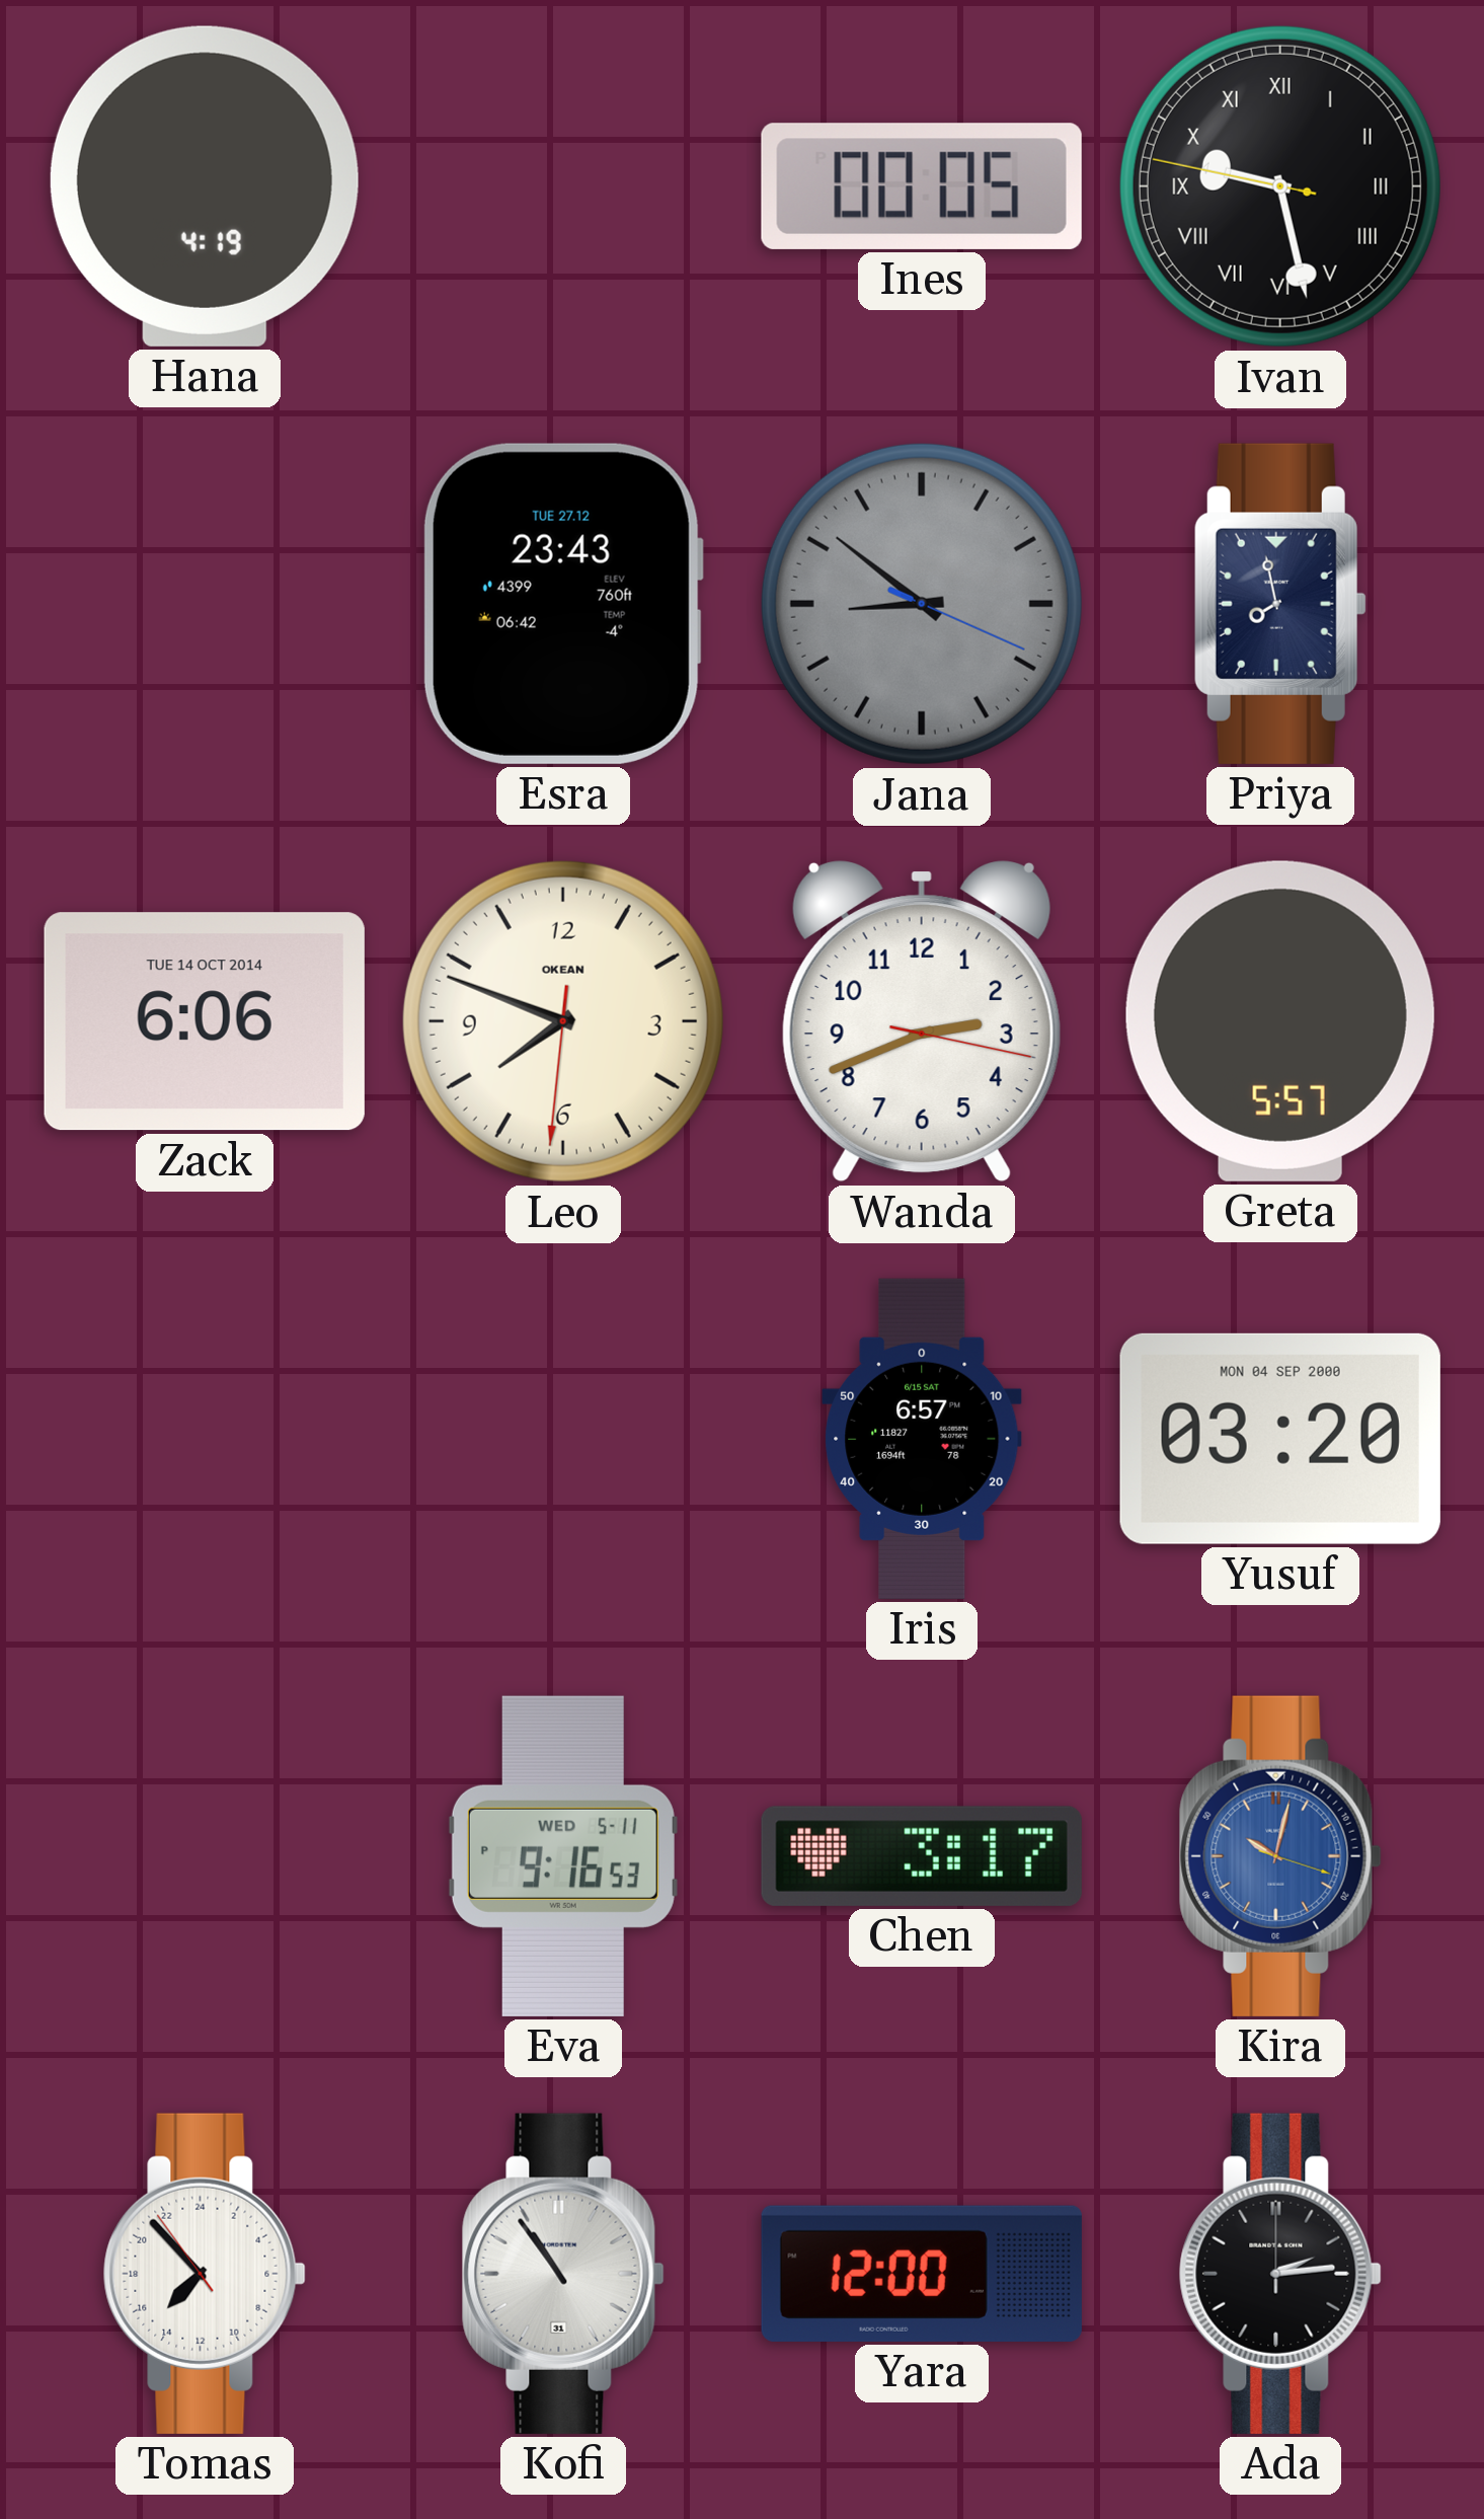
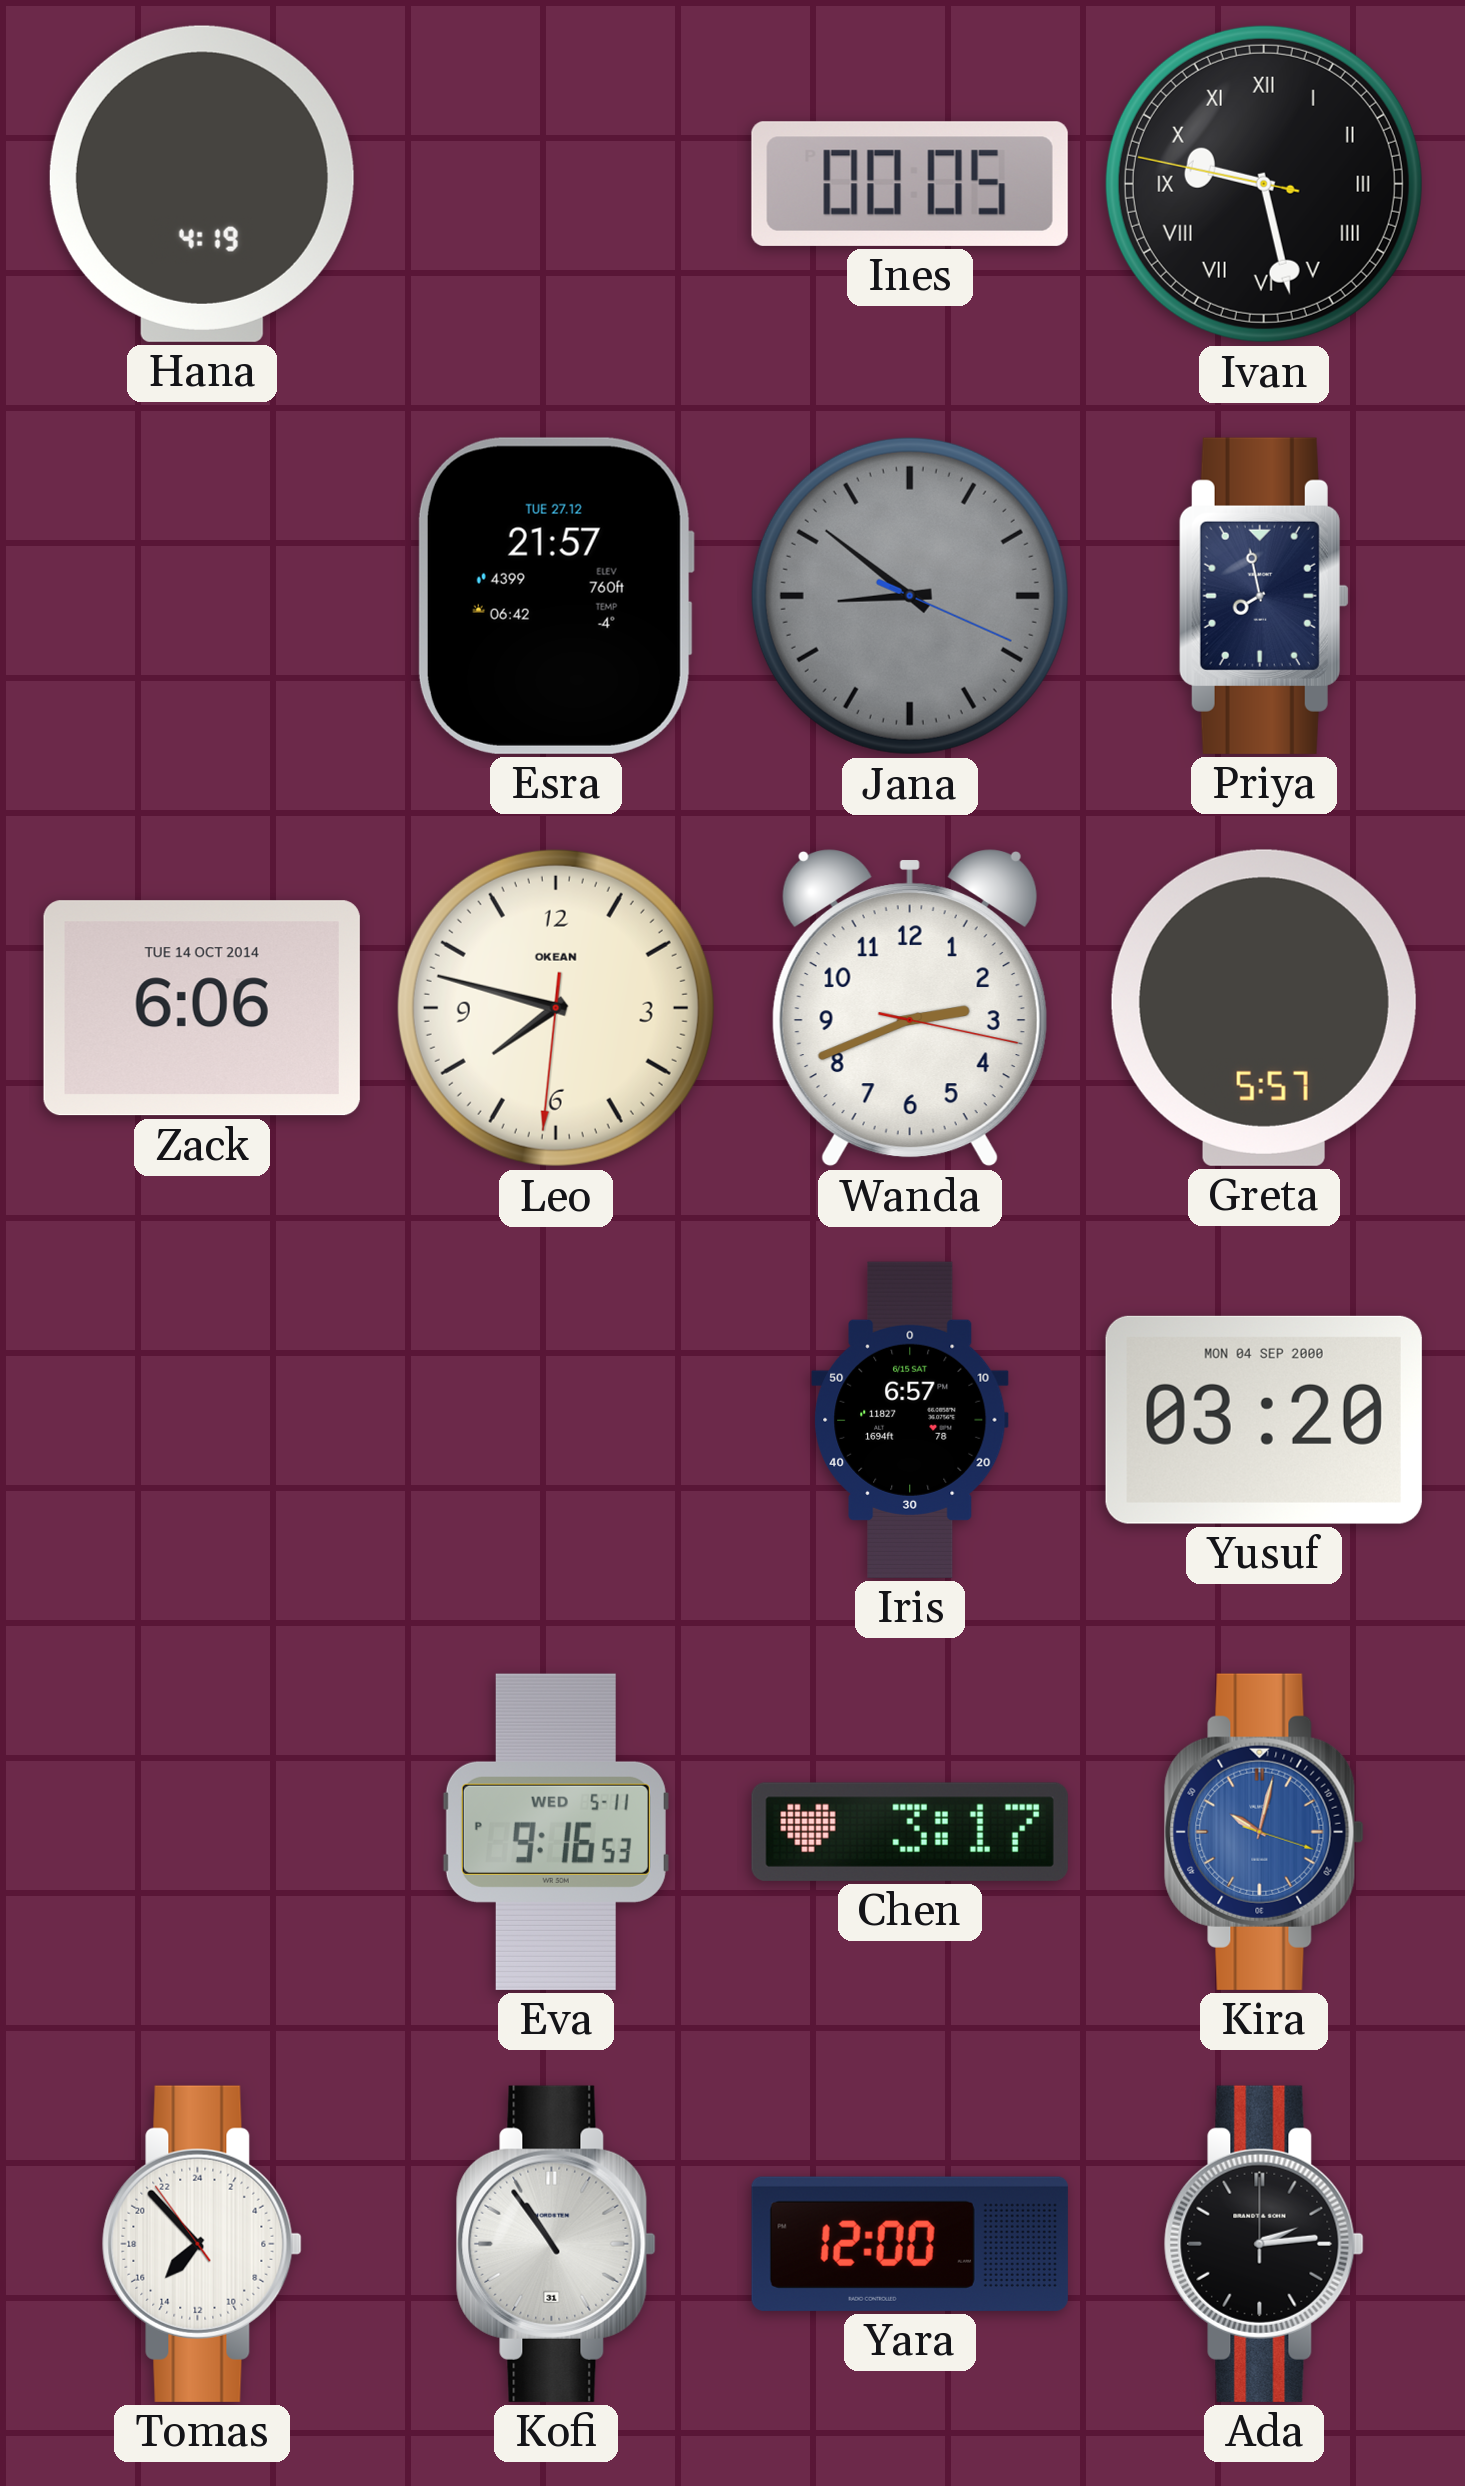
Esra: 23:43 -> 21:57 (555, 596)
Leo: 7:48 -> 7:47 (556, 1008)
